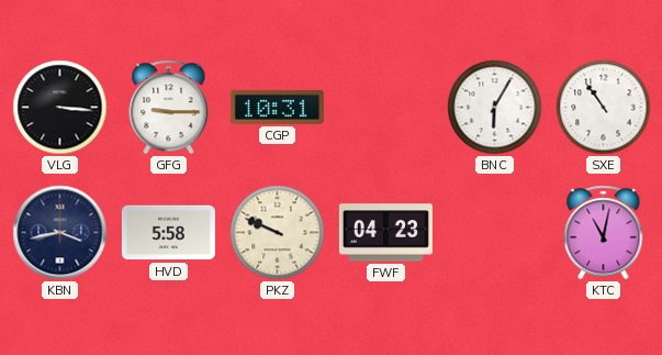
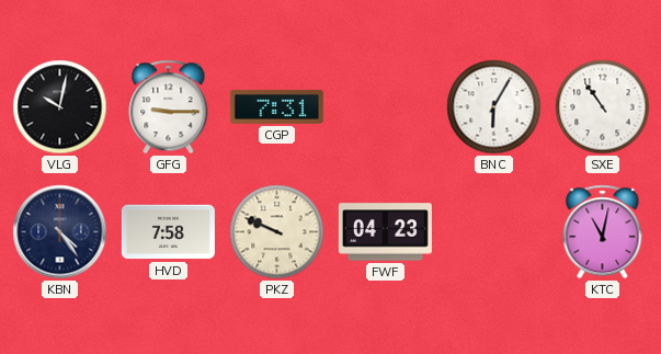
VLG: 3:16 -> 10:02 (60, 107)
CGP: 10:31 -> 7:31 (276, 106)
KBN: 3:43 -> 4:24 (60, 232)
HVD: 5:58 -> 7:58 (168, 232)
